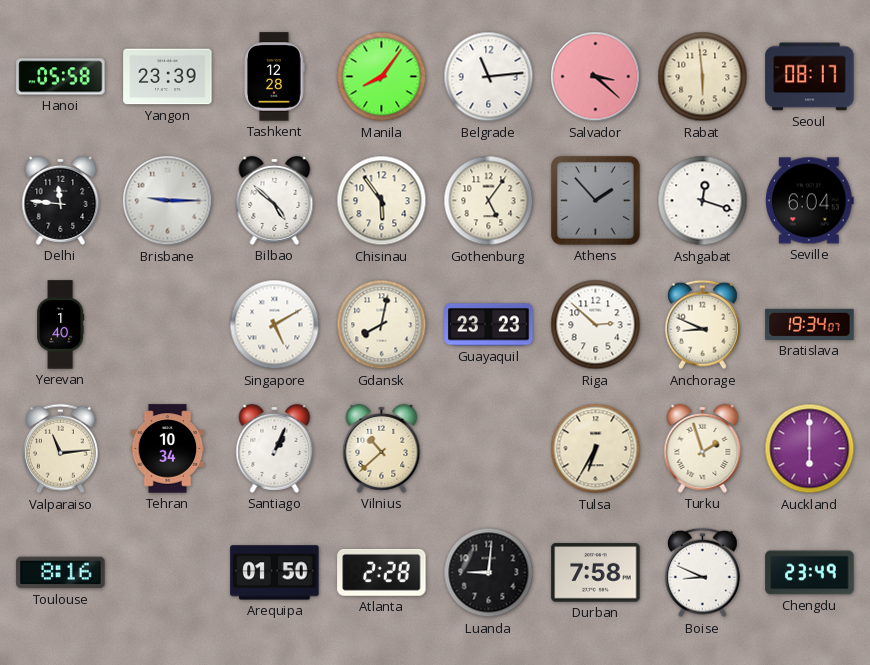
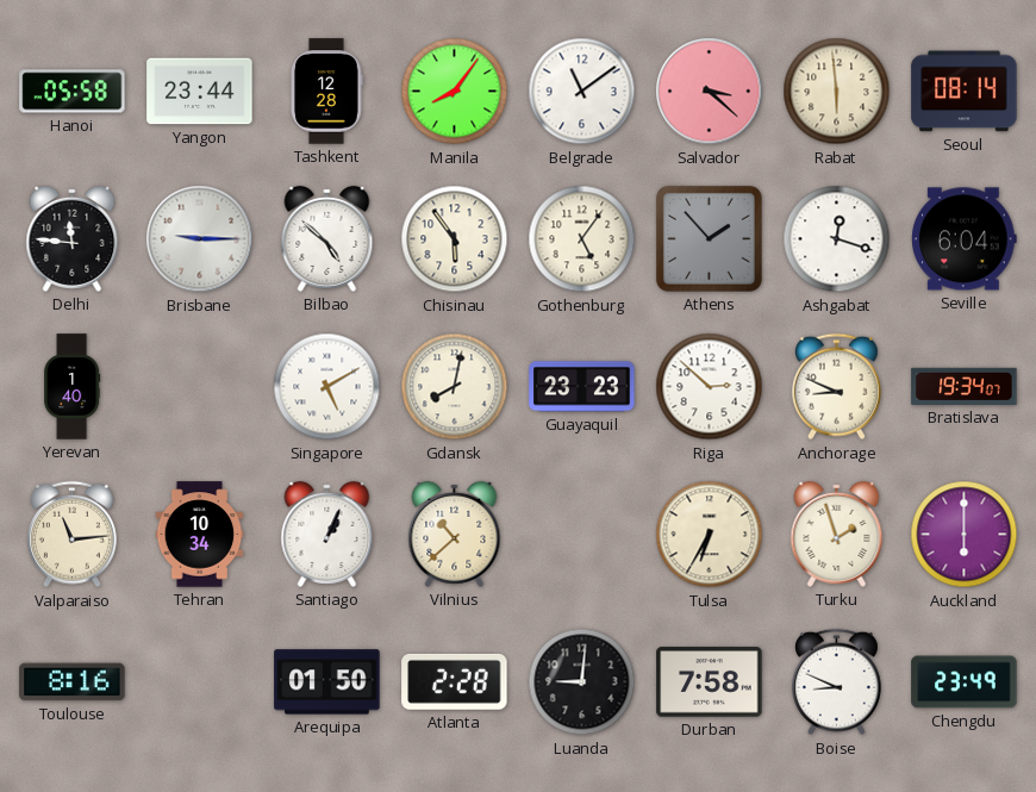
Yangon: 23:39 -> 23:44 (200, 92)
Belgrade: 11:14 -> 11:09 (582, 92)
Seoul: 08:17 -> 08:14 (965, 92)
